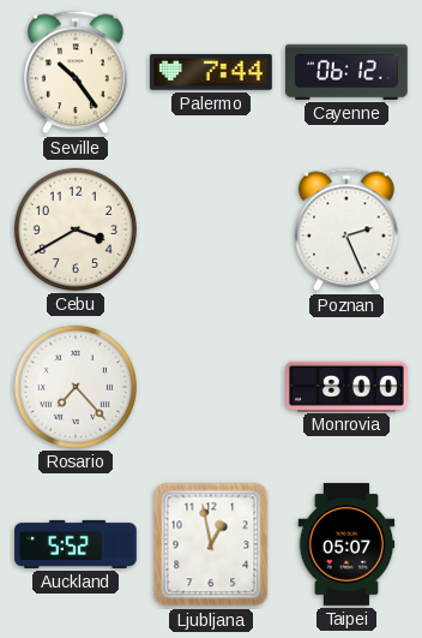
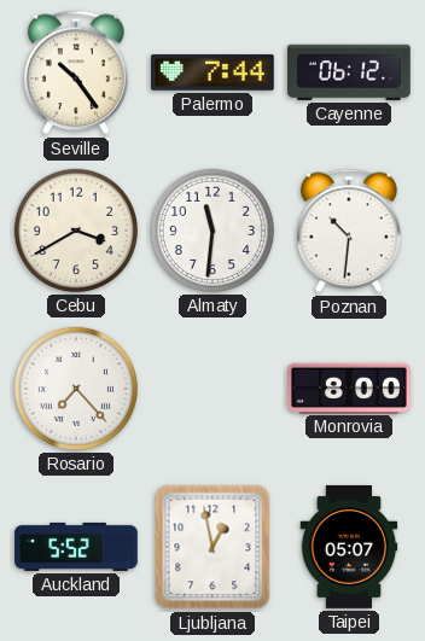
Almaty: none -> 11:31 (212, 231)
Poznan: 2:26 -> 10:31 (350, 231)
